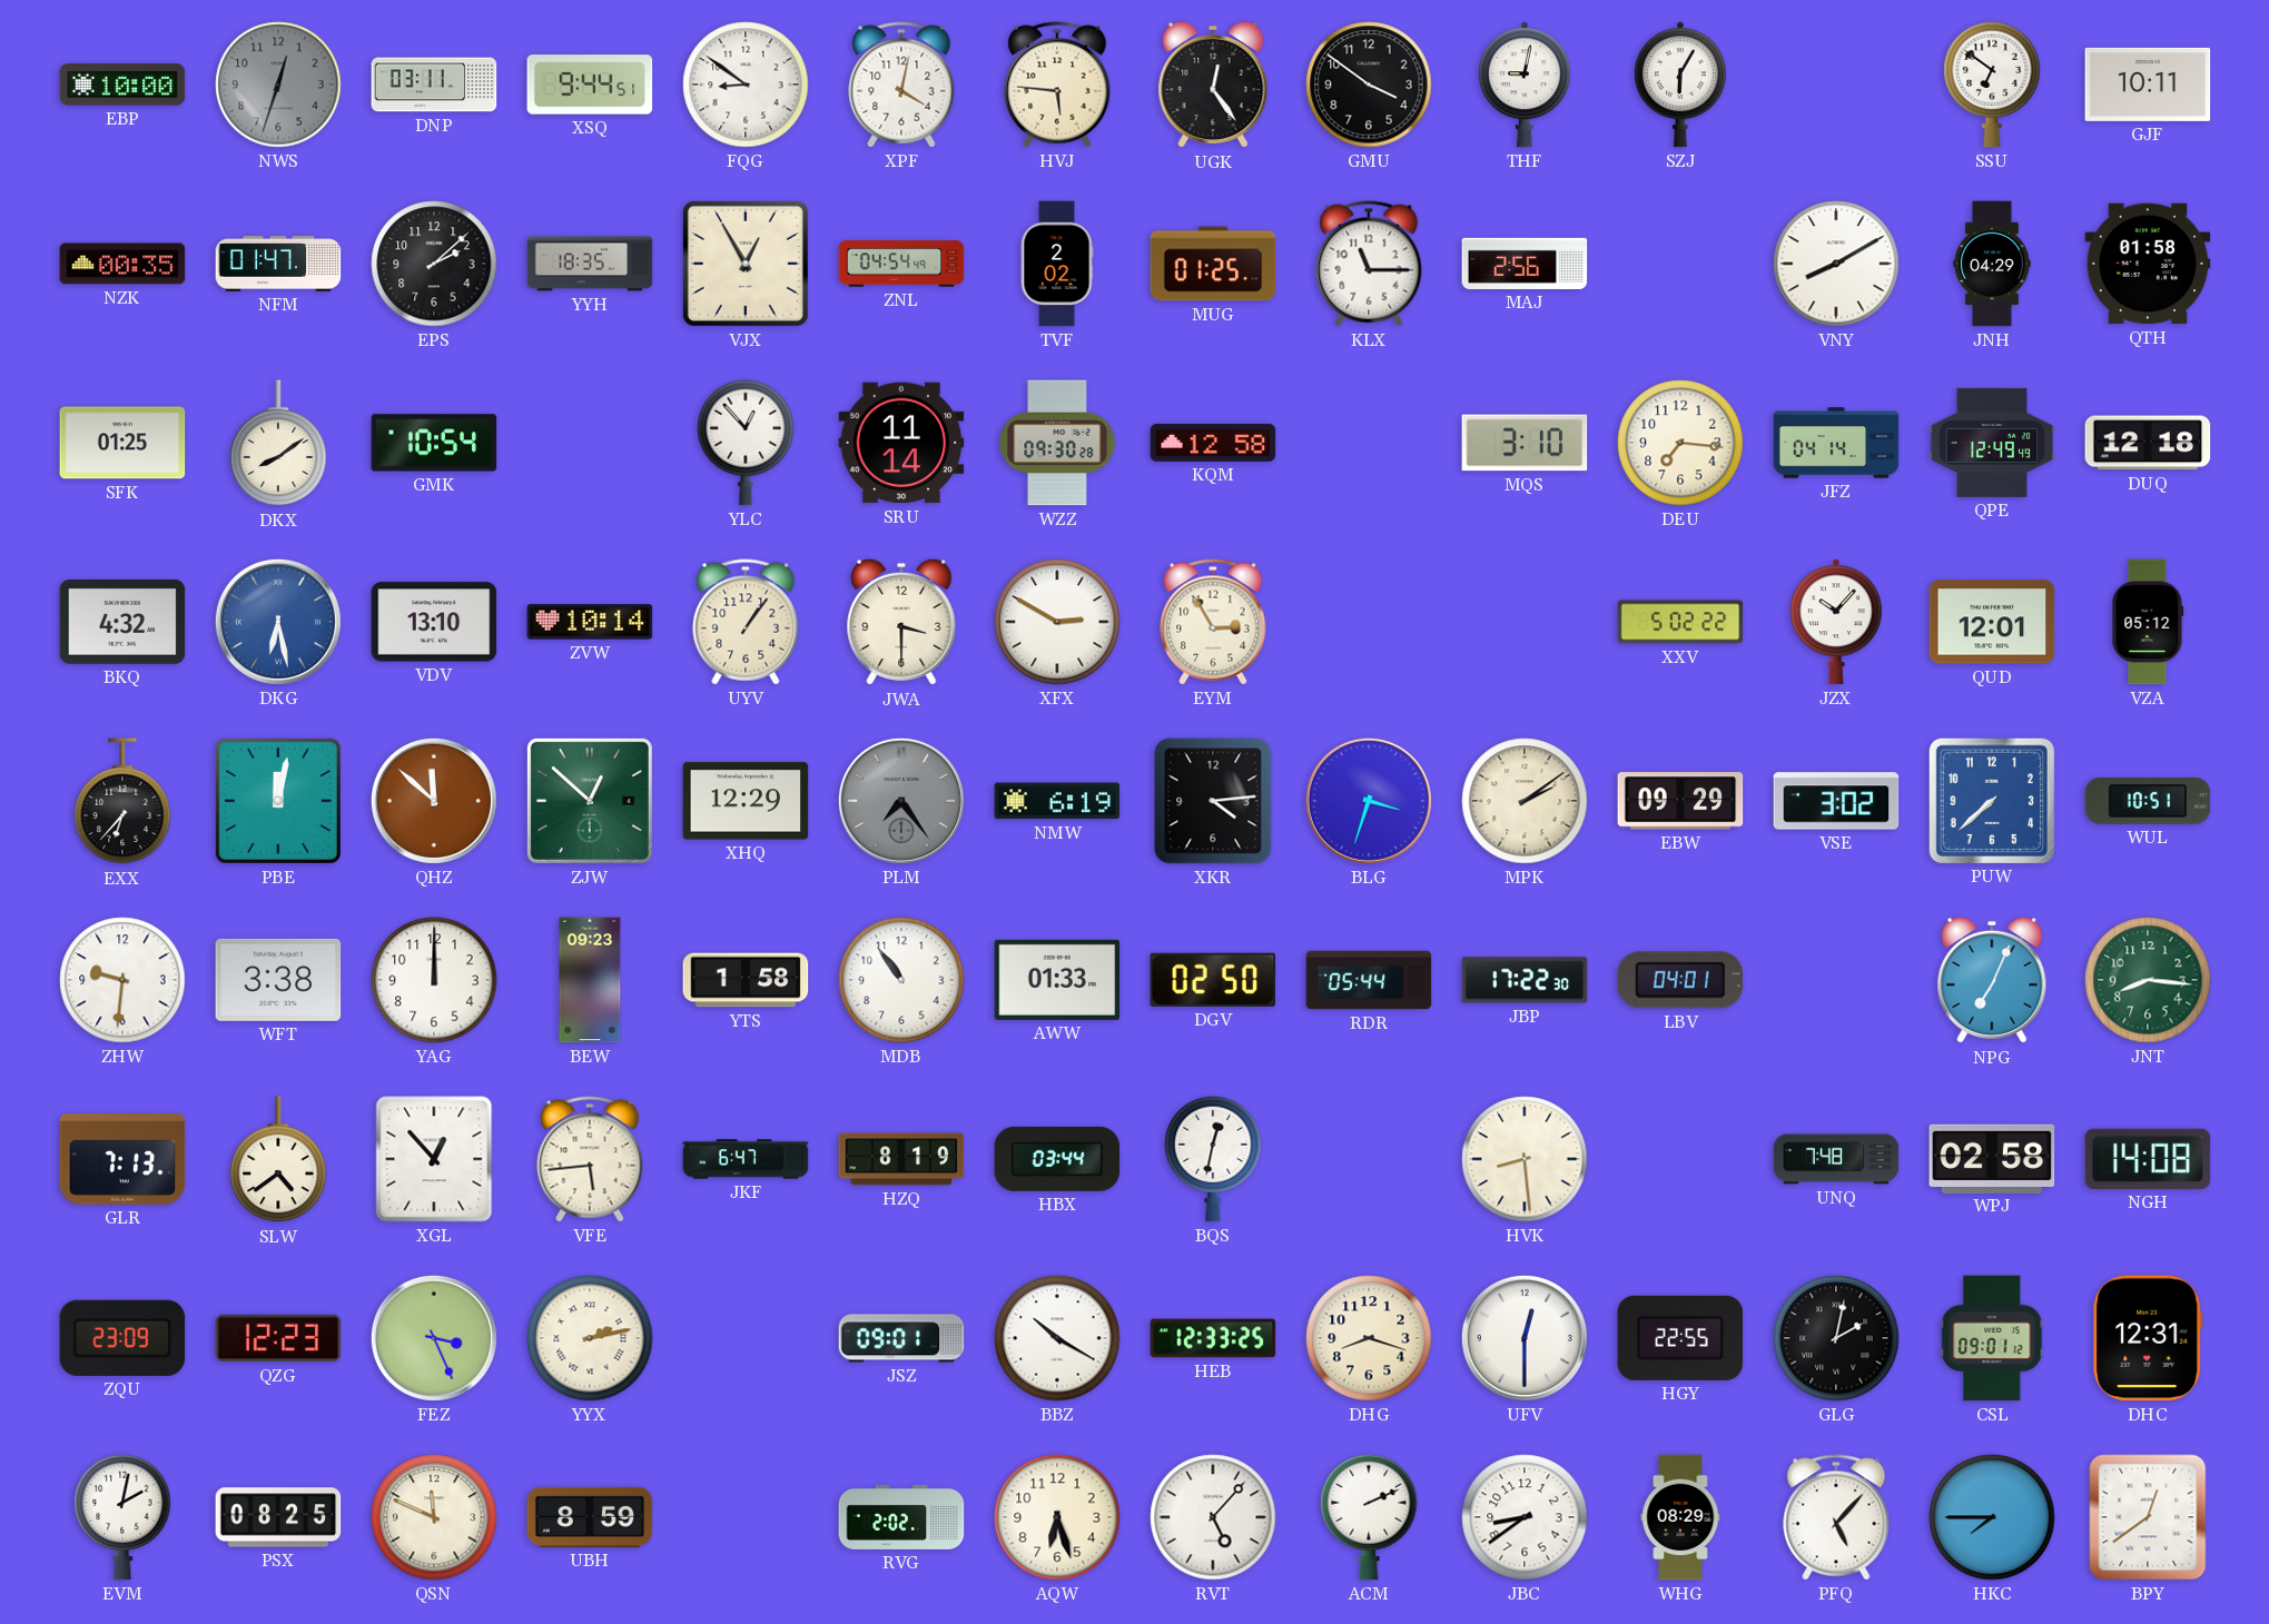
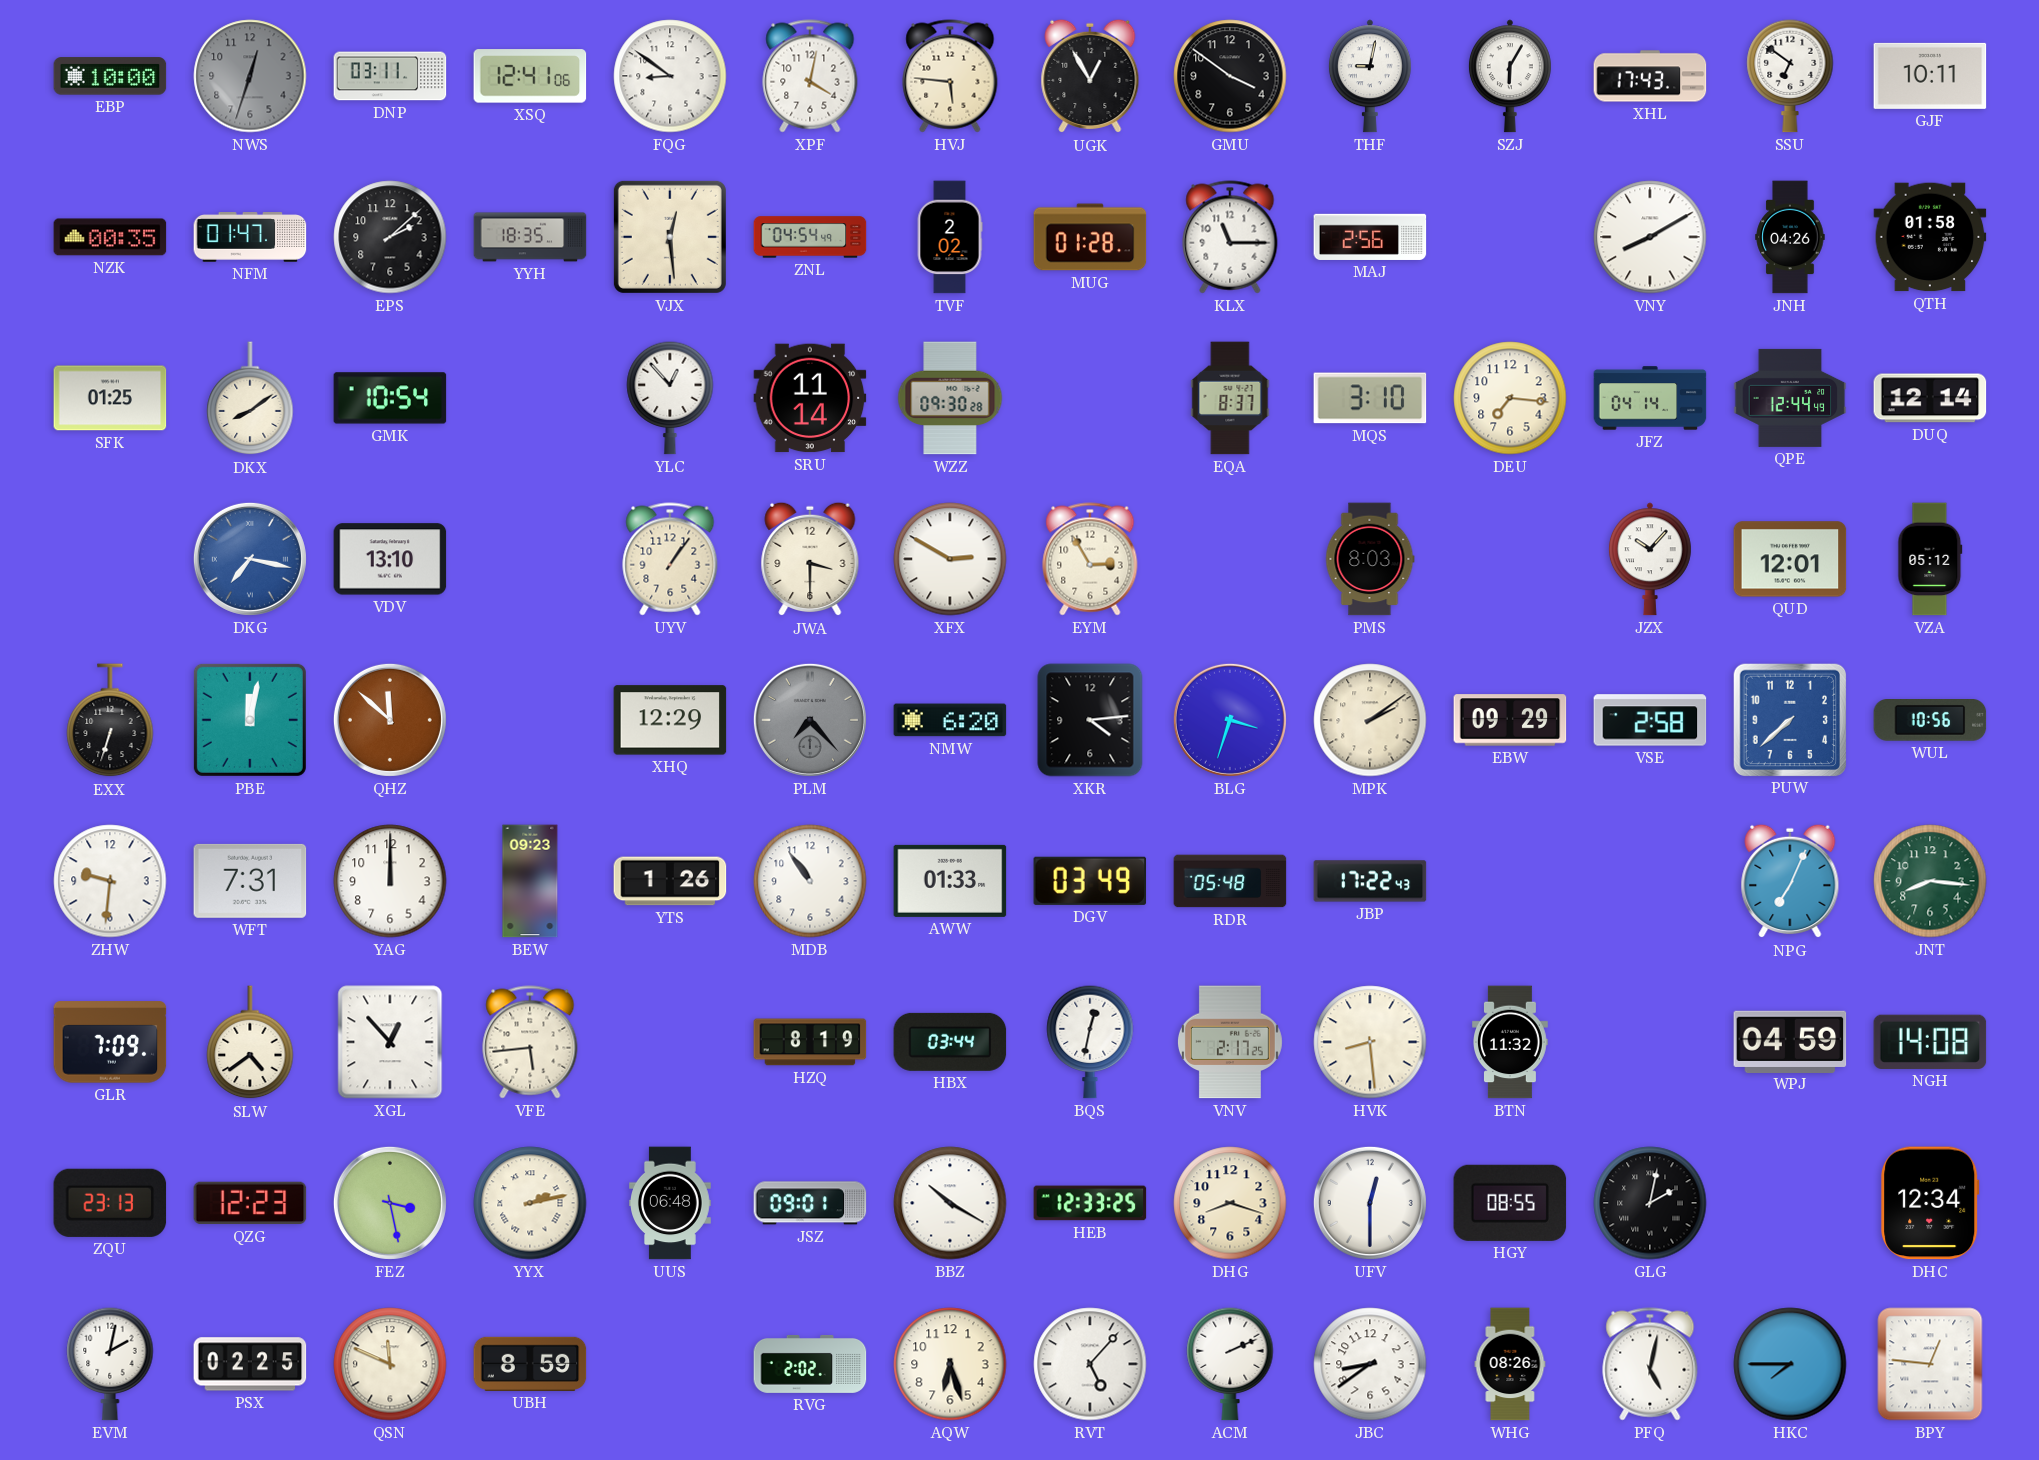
XSQ: 9:44 -> 12:41 (530, 76)
UGK: 12:24 -> 12:55 (1090, 76)
XHL: none -> 17:43 (1650, 76)
VJX: 12:55 -> 12:29 (670, 237)
MUG: 01:25 -> 01:28 (1090, 237)
JNH: 04:29 -> 04:26 (1790, 237)
KQM: 12:58 -> none (1213, 443)
EQA: none -> 8:37 (1230, 398)
QPE: 12:49 -> 12:44 (1790, 398)
DUQ: 12:18 -> 12:14 (1930, 398)
BKQ: 4:32 -> none (122, 622)
DKG: 6:28 -> 7:17 (250, 559)
ZVW: 10:14 -> none (590, 622)
PMS: none -> 8:03 (1370, 559)
XXV: 5:02 -> none (1680, 622)
EXX: 6:37 -> 6:33 (110, 721)
ZJW: 12:52 -> none (590, 801)
PLM: 7:24 -> 7:23 (810, 720)
NMW: 6:19 -> 6:20 (950, 720)
VSE: 3:02 -> 2:58 (1650, 720)
WUL: 10:51 -> 10:56 (1930, 721)
WFT: 3:38 -> 7:31 (250, 881)
YTS: 1:58 -> 1:26 (670, 881)
DGV: 02:50 -> 03:49 (1090, 881)
RDR: 05:44 -> 05:48 (1230, 881)
JBP: 17:22:30 -> 17:22:43 (1370, 881)
LBV: 04:01 -> none (1680, 980)
GLR: 7:13 -> 7:09 (110, 1042)
JKF: 6:47 -> none (746, 1159)
VNV: none -> 2:17 (1230, 1042)
BTN: none -> 11:32 (1511, 1042)
UNQ: 7:48 -> none (1836, 1159)
WPJ: 02:58 -> 04:59 (1790, 1041)
ZQU: 23:09 -> 23:13 (110, 1203)
FEZ: 3:26 -> 3:28 (390, 1203)
UUS: none -> 06:48 (671, 1203)
HGY: 22:55 -> 08:55 (1510, 1203)
CSL: 09:01 -> none (1992, 1338)
DHC: 12:31 -> 12:34 (1930, 1203)
PSX: 08:25 -> 02:25 (250, 1364)
WHG: 08:29 -> 08:26 (1510, 1364)
PFQ: 5:07 -> 5:02 (1650, 1364)
BPY: 12:39 -> 12:46 (1930, 1364)
